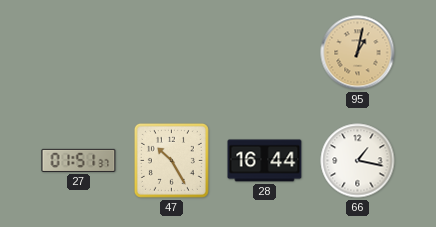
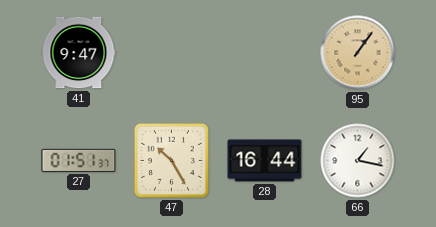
41: none -> 9:47 (79, 53)
95: 1:02 -> 1:06 (358, 53)
